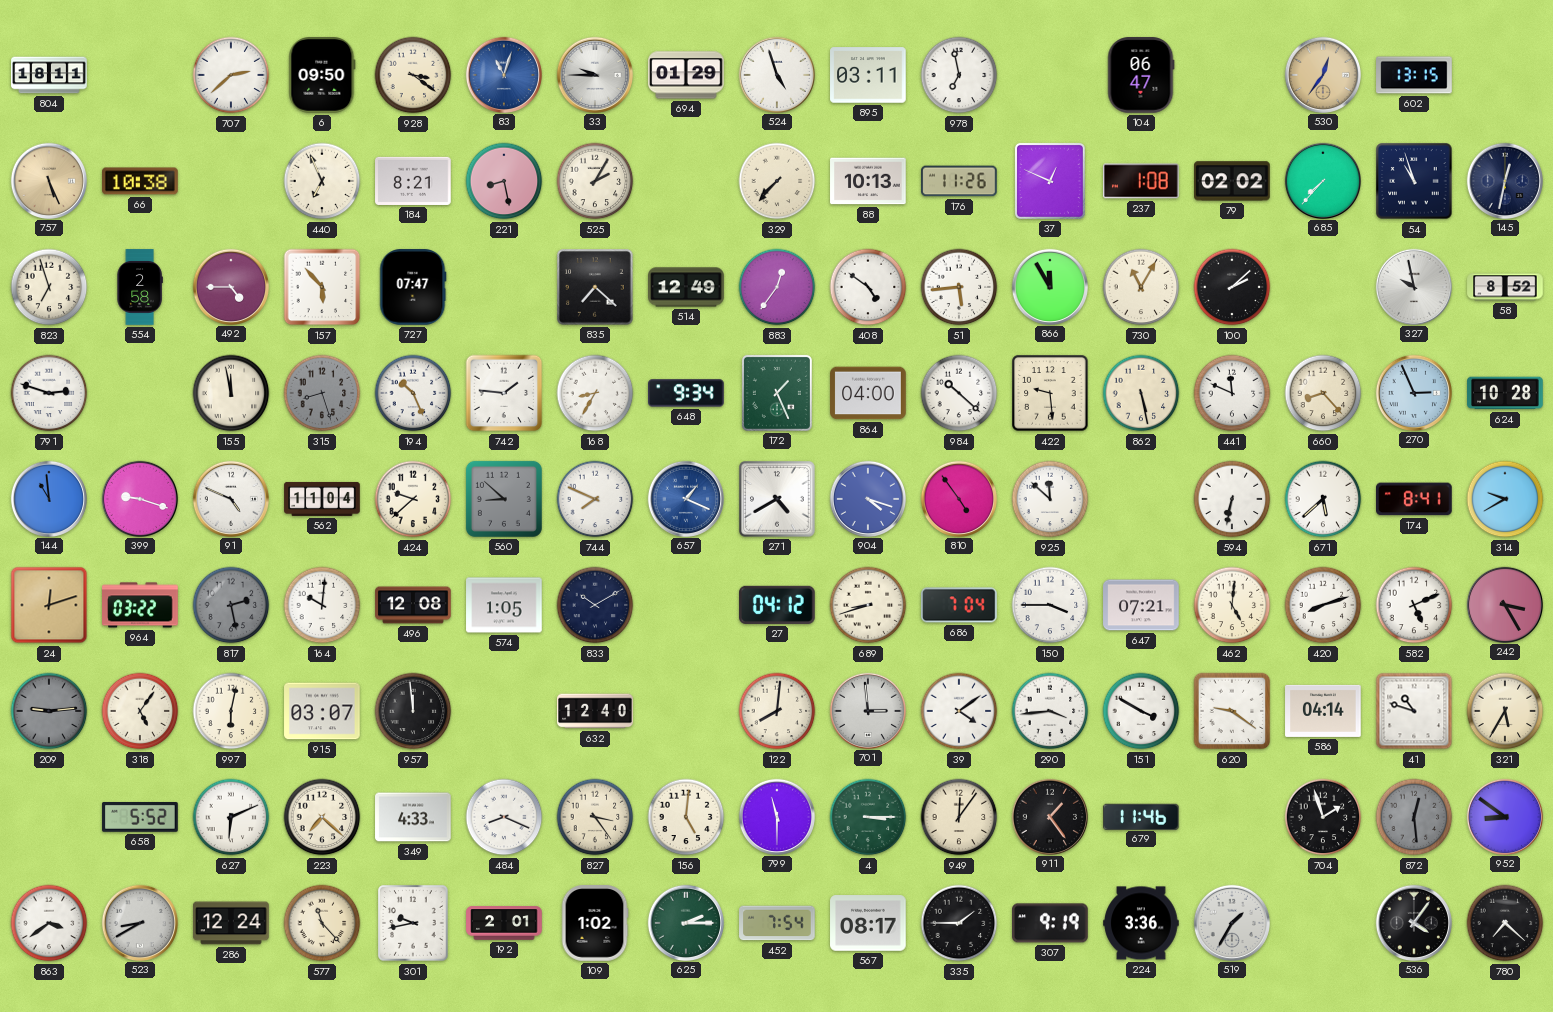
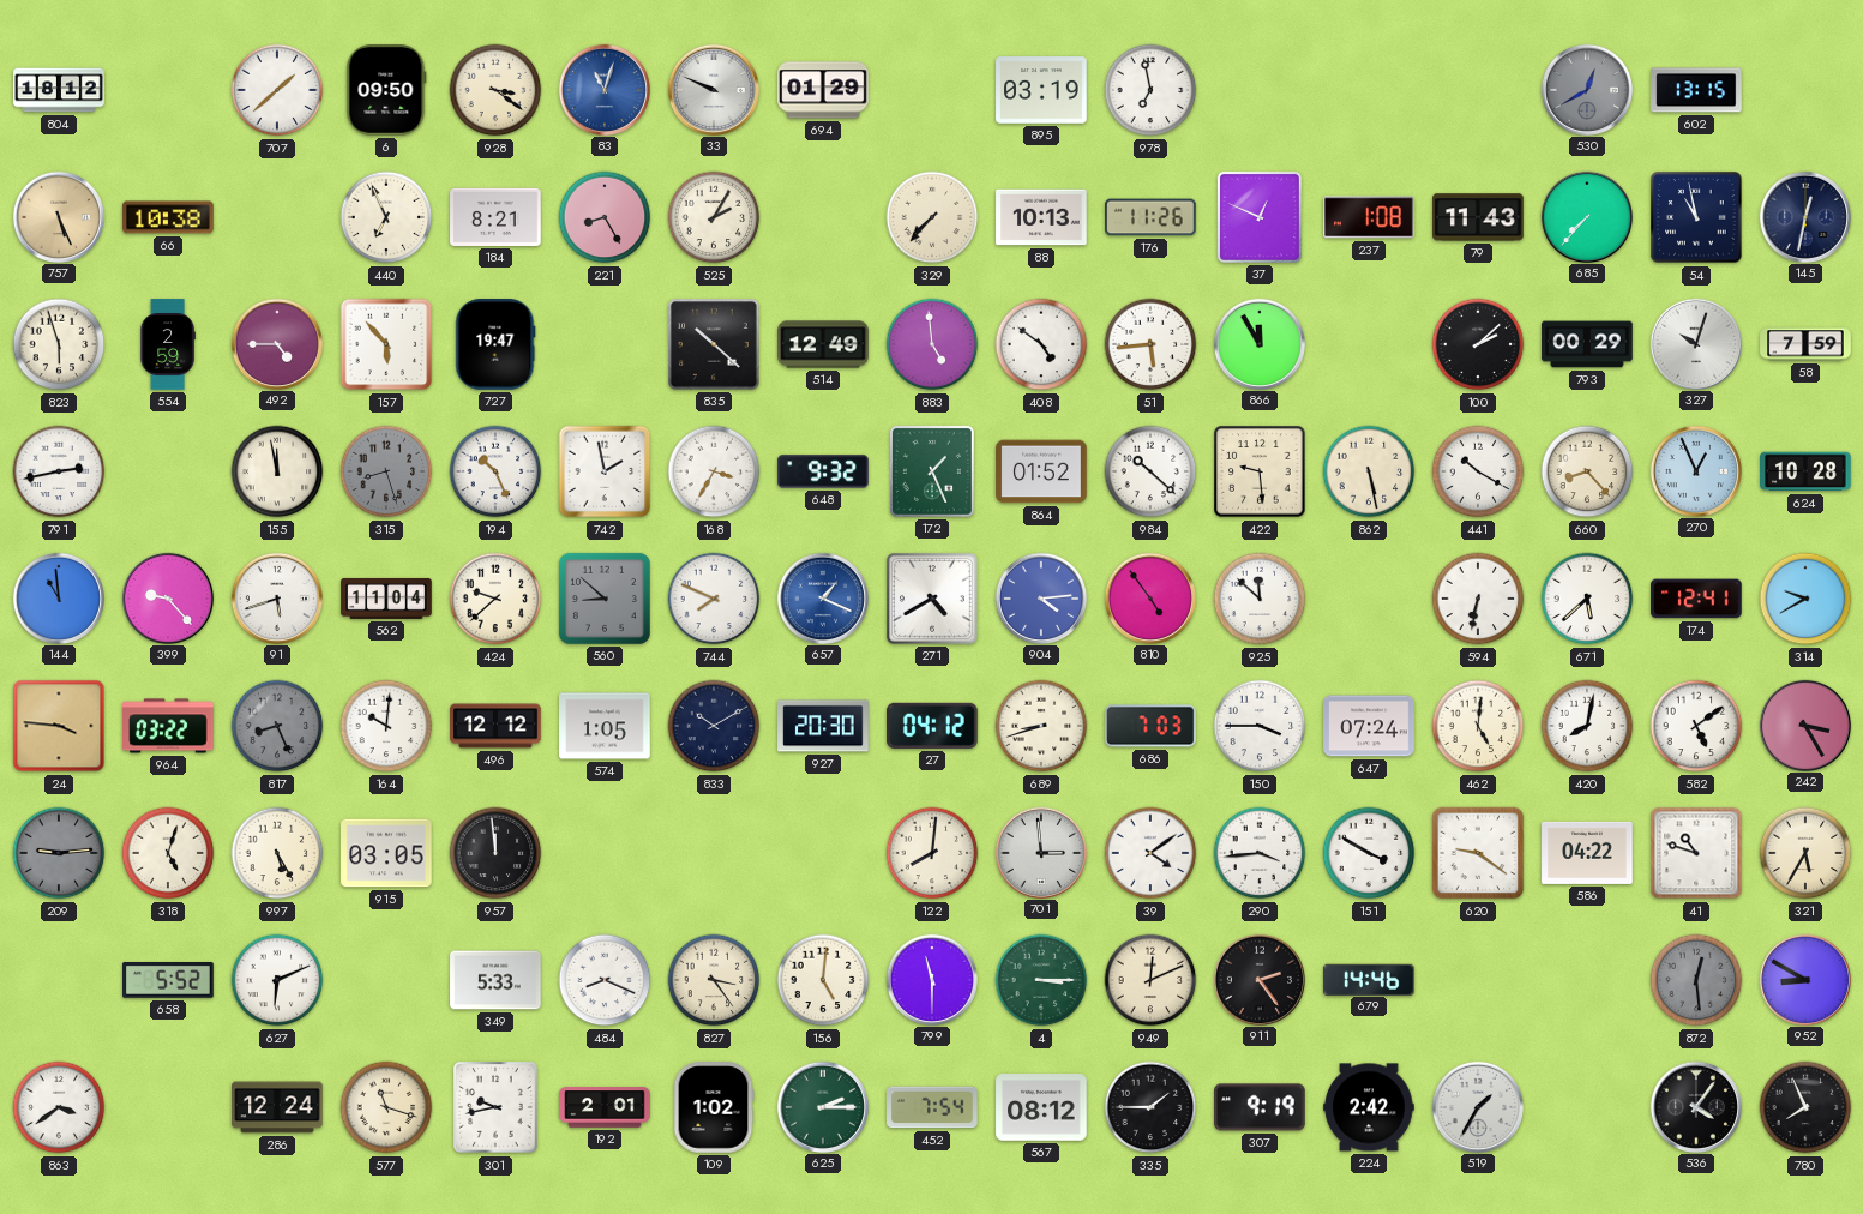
804: 18:11 -> 18:12 (59, 90)
707: 2:38 -> 1:38 (277, 90)
33: 9:45 -> 9:49 (713, 89)
524: 4:57 -> none (776, 74)
895: 03:11 -> 03:19 (1041, 90)
104: 06:47 -> none (1141, 75)
530: 12:36 -> 12:40 (1586, 89)
530 dial: champagne -> grey (1586, 89)
221: 8:28 -> 8:25 (605, 217)
79: 02:02 -> 11:43 (1478, 217)
54: 10:57 -> 10:58 (1696, 217)
823: 6:57 -> 5:57 (59, 344)
554: 2:58 -> 2:59 (168, 344)
727: 07:47 -> 19:47 (495, 344)
835: 7:22 -> 10:22 (715, 345)
883: 12:36 -> 4:59 (932, 344)
730: 11:05 -> none (1141, 287)
793: none -> 00:29 (1587, 344)
327: 9:58 -> 10:03 (1695, 343)
58: 8:52 -> 7:59 (1805, 344)
791: 2:48 -> 2:43 (59, 471)
742: 1:46 -> 1:58 (605, 471)
168: 8:35 -> 3:35 (714, 471)
648: 9:34 -> 9:32 (823, 471)
864: 04:00 -> 01:52 (1041, 471)
441: 11:49 -> 10:20 (1478, 471)
270: 2:56 -> 12:56 (1695, 470)
399: 9:18 -> 9:23 (167, 597)
91: 4:49 -> 5:42 (276, 597)
904: 4:18 -> 4:14 (1040, 597)
174: 8:41 -> 12:41 (1697, 599)
24: 12:12 -> 3:46 (59, 726)
817: 2:28 -> 8:26 (277, 726)
496: 12:08 -> 12:12 (495, 726)
927: none -> 20:30 (823, 726)
686: 7:04 -> 7:03 (1152, 726)
647: 07:21 -> 07:24 (1369, 726)
420: 8:12 -> 8:02 (1587, 726)
582: 5:11 -> 5:09 (1696, 726)
318: 5:06 -> 5:03 (168, 853)
997: 6:02 -> 5:25 (277, 853)
915: 03:07 -> 03:05 (386, 853)
632: 12:40 -> none (595, 711)
586: 04:14 -> 04:22 (1587, 853)
223: 7:22 -> none (322, 817)
349: 4:33 -> 5:33 (495, 980)
949: 12:06 -> 12:11 (1150, 980)
911: 1:24 -> 2:24 (1258, 979)
679: 11:46 -> 14:46 (1370, 979)
704: 1:57 -> none (1323, 817)
952: 8:51 -> 8:50 (1804, 979)
523: 8:40 -> none (139, 922)
577: 11:23 -> 11:18 (386, 1107)
567: 08:17 -> 08:12 (1041, 1107)
224: 3:36 -> 2:42 (1369, 1107)
780: 7:22 -> 7:56 (1805, 1107)
